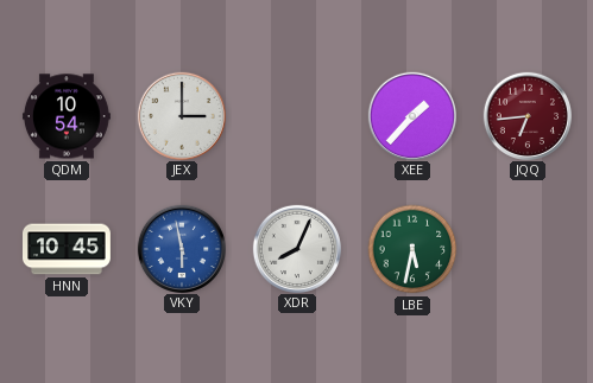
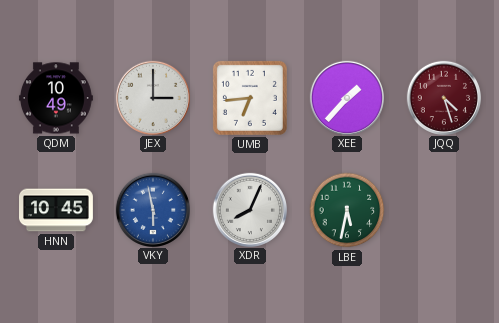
QDM: 10:54 -> 10:49 (56, 98)
UMB: none -> 6:44 (250, 98)
JQQ: 6:44 -> 4:27 (443, 97)
